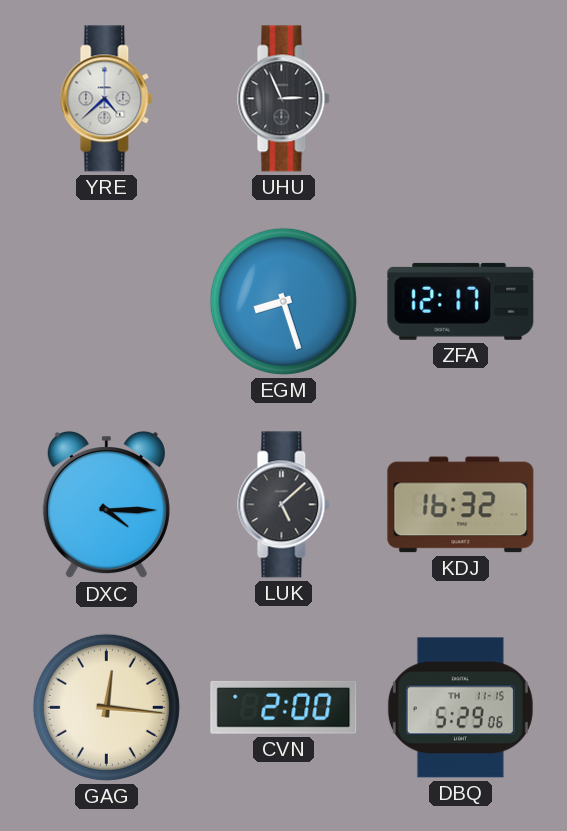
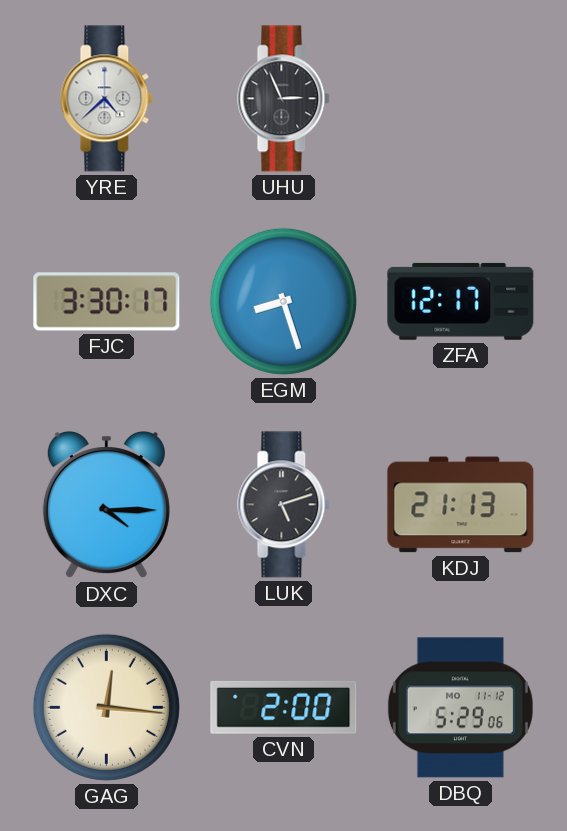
FJC: none -> 3:30 (107, 302)
LUK: 5:08 -> 5:12 (284, 505)
KDJ: 16:32 -> 21:13 (461, 505)
DBQ date: TH 11-15 -> MO 11-12 (460, 708)
